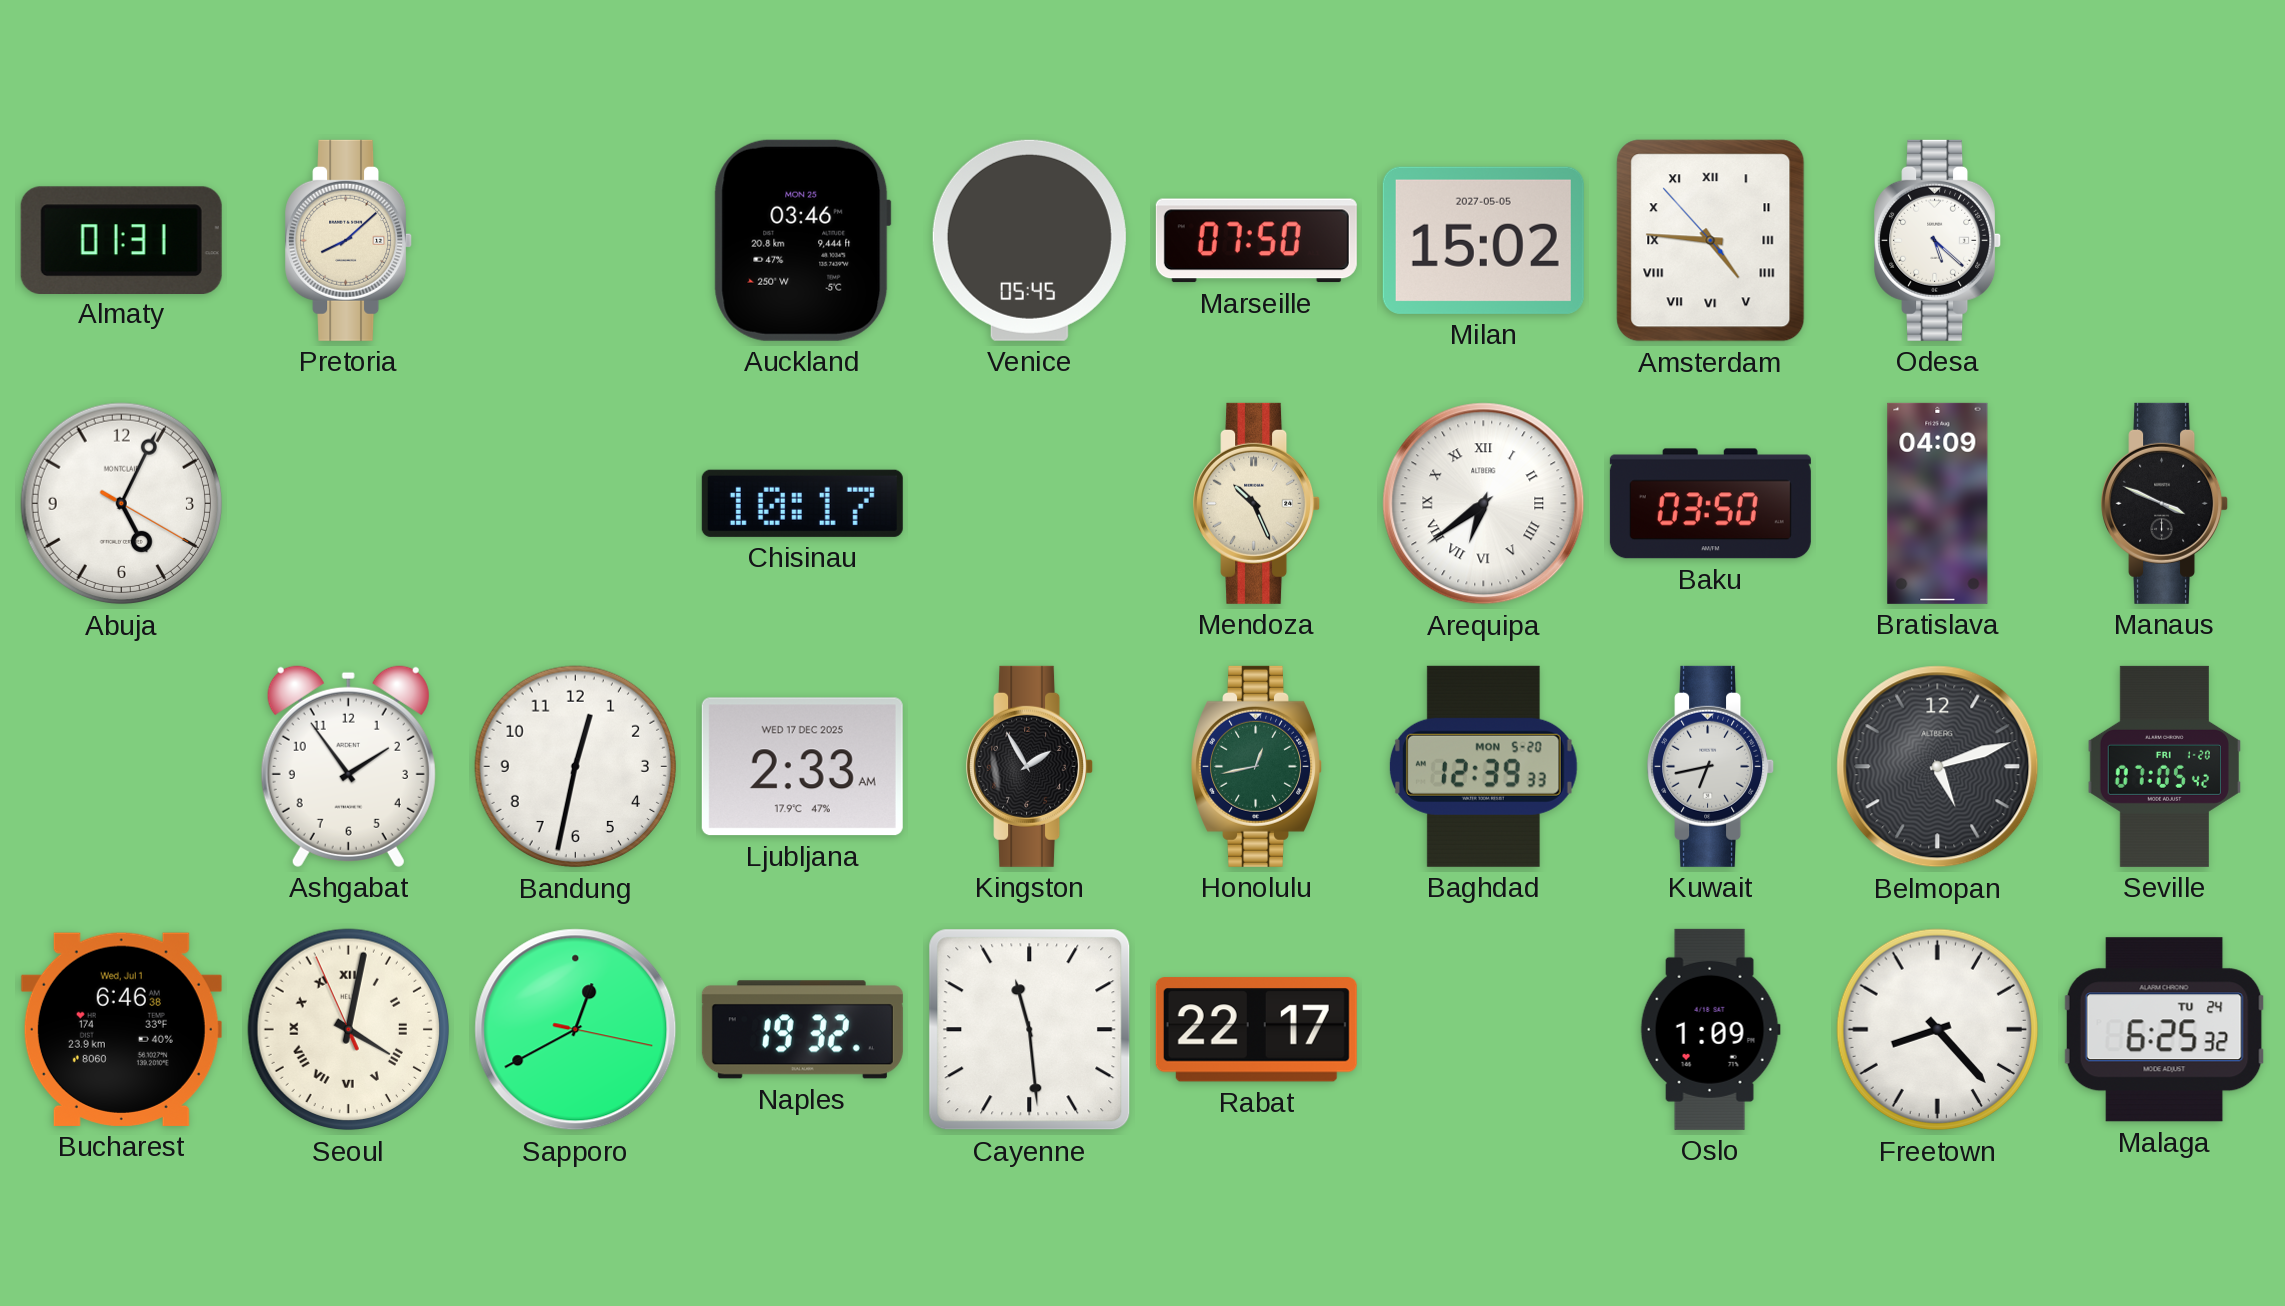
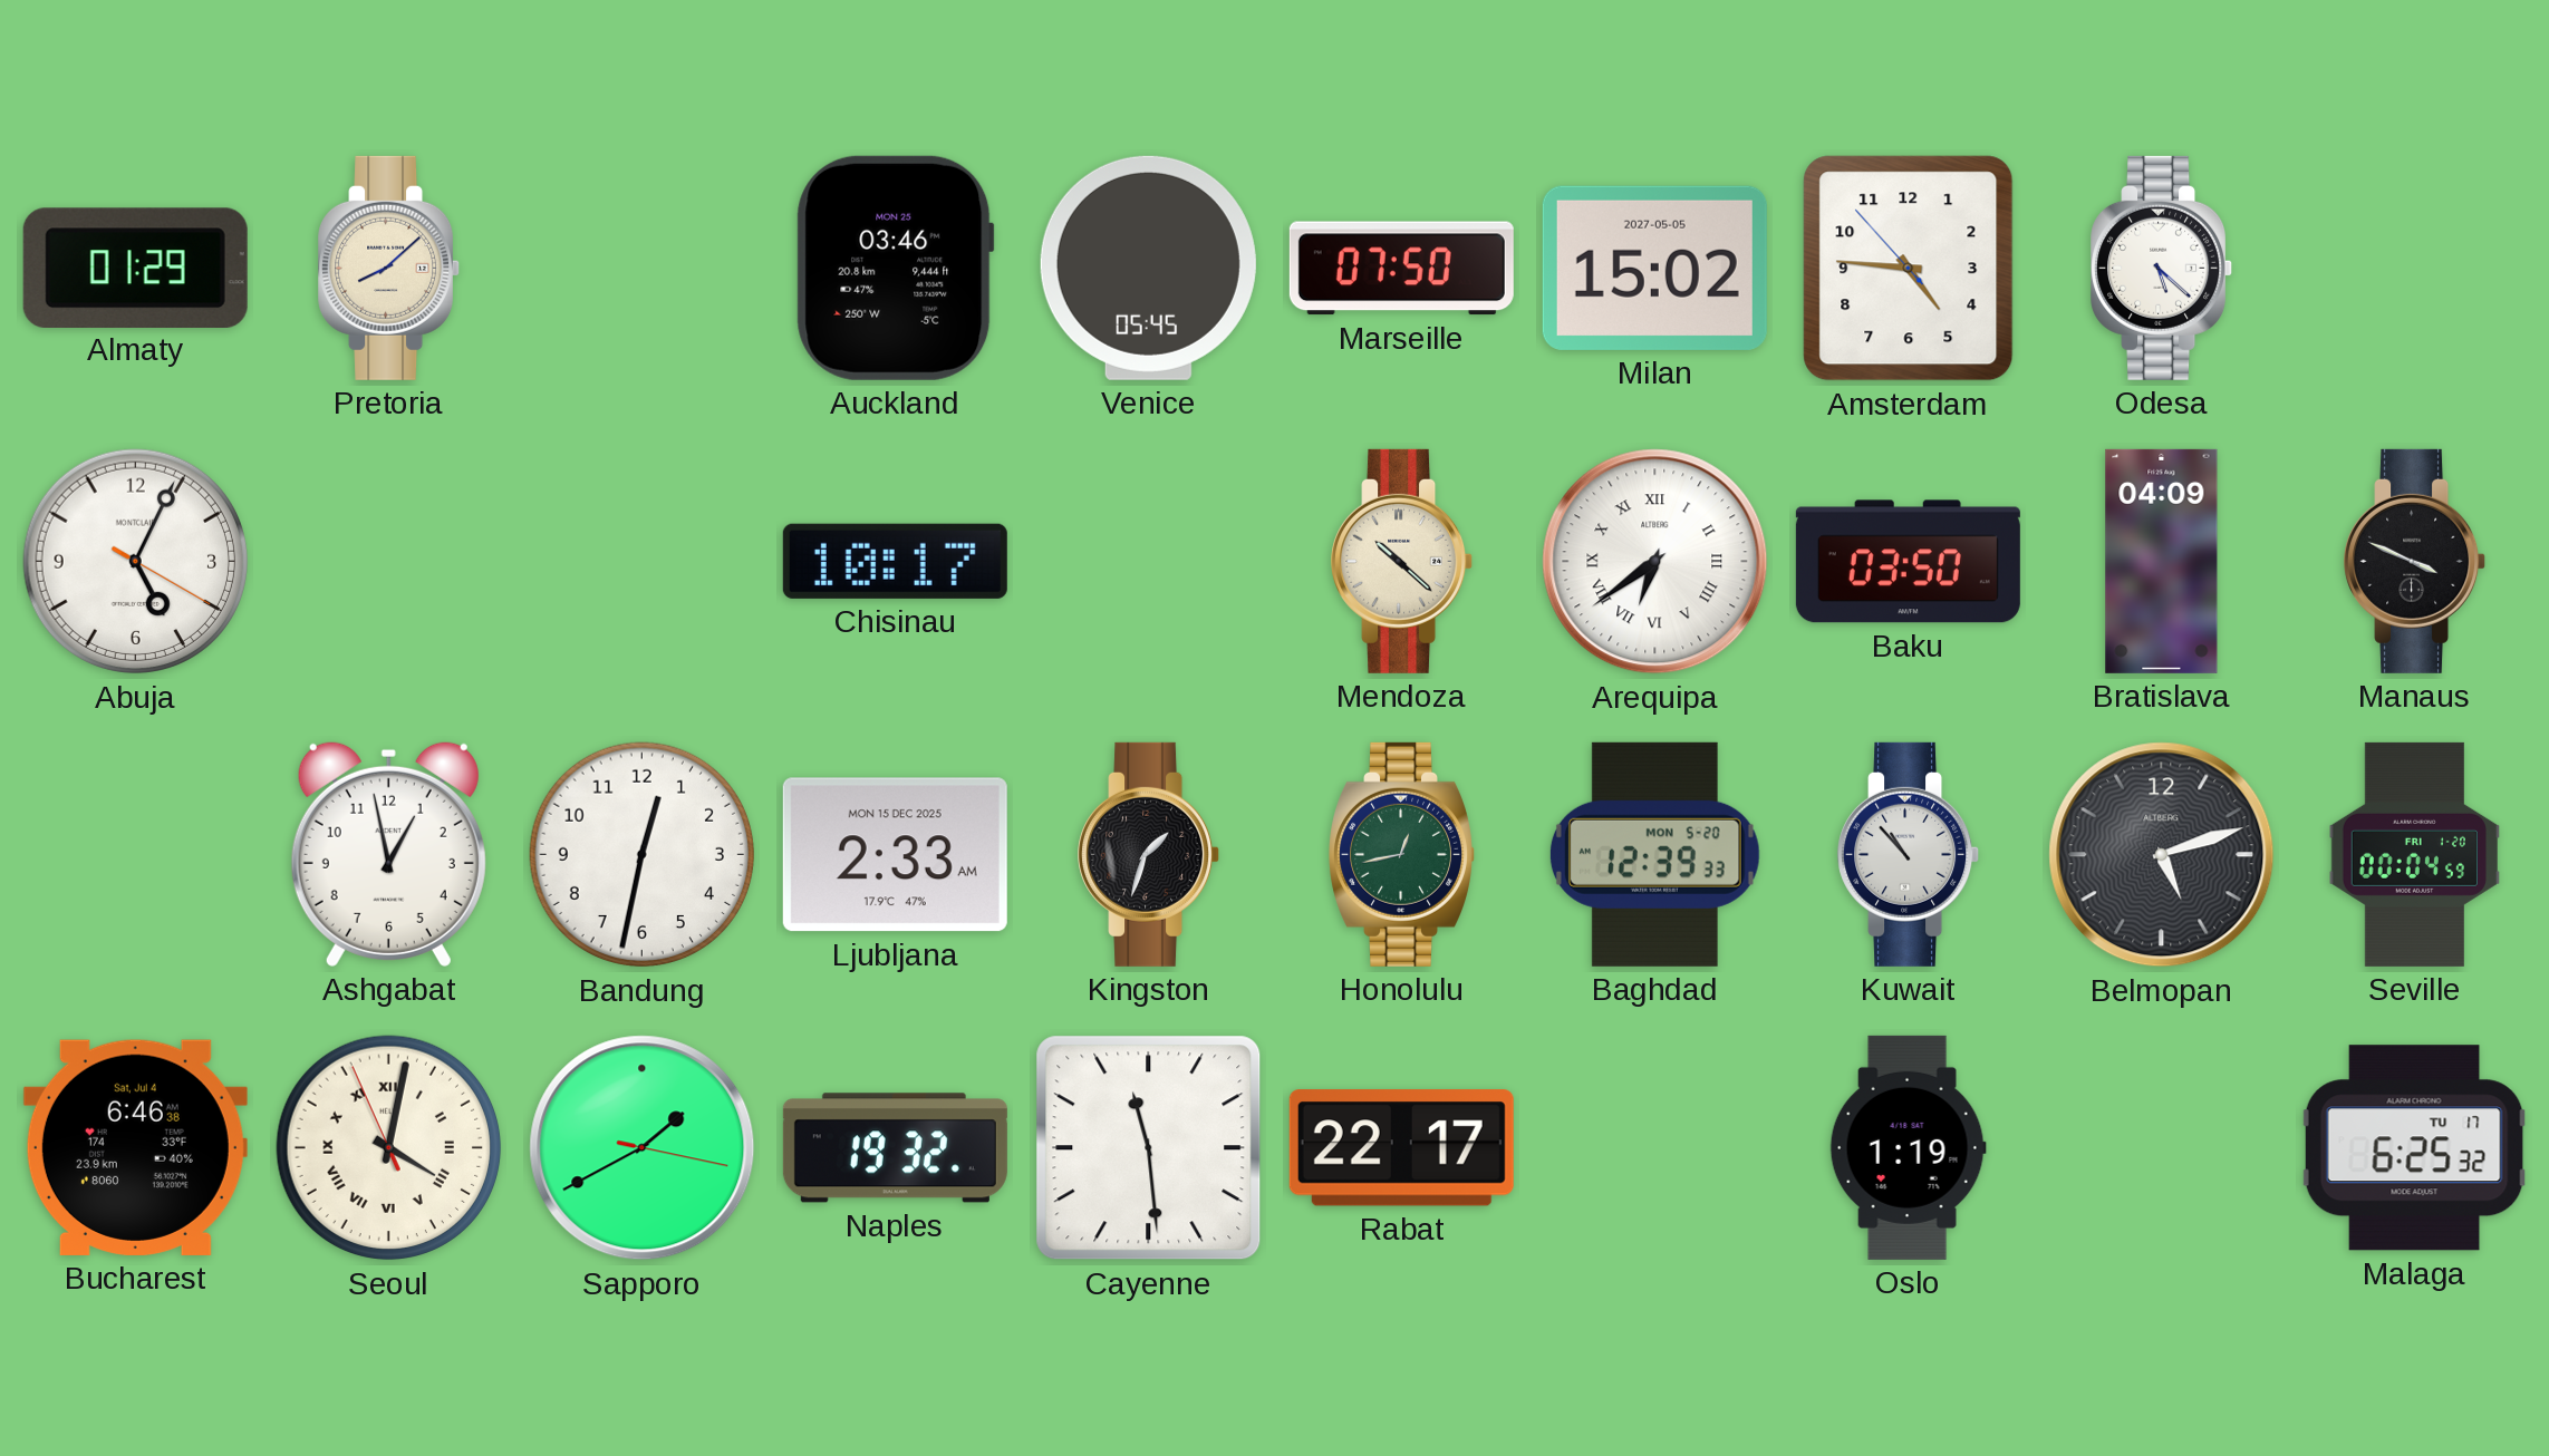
Almaty: 01:31 -> 01:29 (135, 268)
Amsterdam numerals: Roman -> Arabic (1909, 269)
Mendoza: 10:26 -> 10:22 (1402, 561)
Ashgabat: 1:54 -> 12:58 (388, 854)
Ljubljana date: WED 17 DEC 2025 -> MON 15 DEC 2025 (895, 855)
Kingston: 1:55 -> 1:33 (1149, 854)
Kuwait: 6:43 -> 10:53 (1909, 854)
Seville: 07:05 -> 00:04 (2414, 854)
Bucharest date: Wed, Jul 1 -> Sat, Jul 4 (135, 1147)
Sapporo: 12:40 -> 1:40 (643, 1148)
Oslo: 1:09 -> 1:19 (1908, 1147)
Freetown: 8:23 -> none (1938, 1030)
Malaga date: TU 24 -> TU 17 (2415, 1148)
